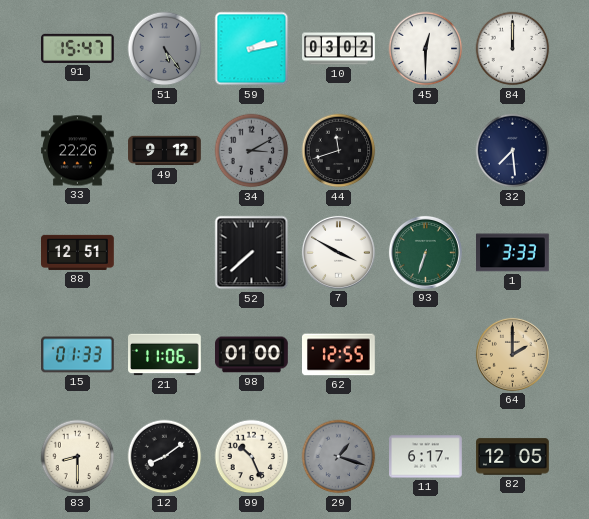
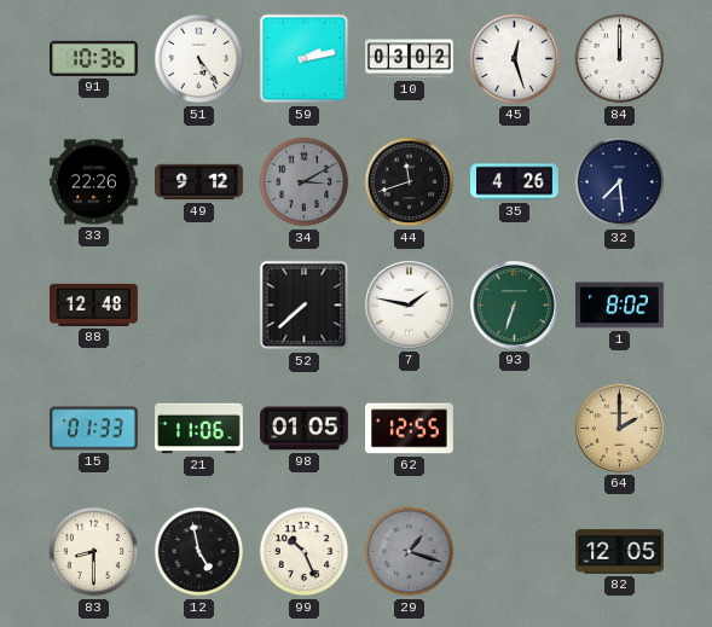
91: 15:47 -> 10:36 (94, 58)
51 dial: grey -> white (199, 59)
45: 12:30 -> 12:27 (515, 59)
35: none -> 4:26 (515, 182)
88: 12:51 -> 12:48 (94, 304)
7: 3:50 -> 1:47 (409, 304)
1: 3:33 -> 8:02 (620, 306)
98: 01:00 -> 01:05 (305, 429)
12: 8:09 -> 4:58 (199, 552)
11: 6:17 -> none (426, 457)
